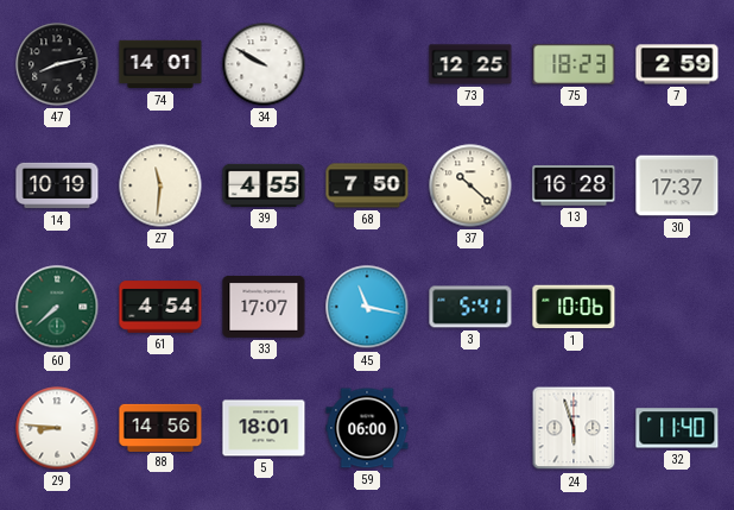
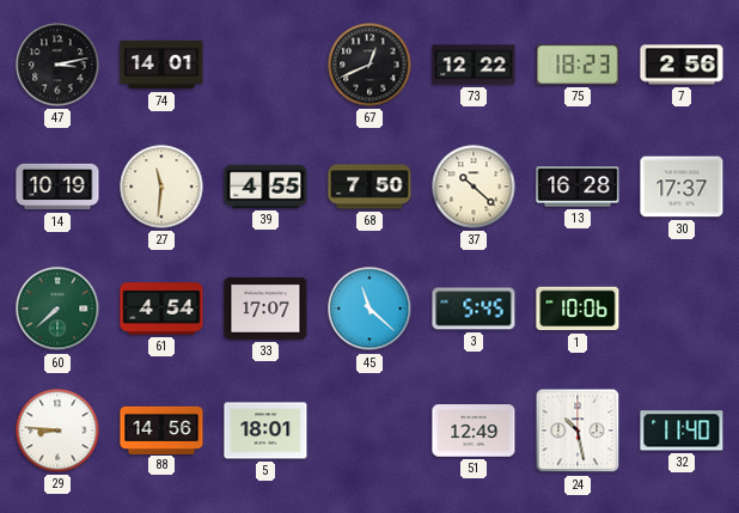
47: 8:13 -> 3:13 (57, 65)
34: 9:50 -> none (264, 64)
67: none -> 12:41 (369, 65)
73: 12:25 -> 12:22 (474, 65)
7: 2:59 -> 2:56 (682, 65)
45: 11:17 -> 11:22 (369, 309)
3: 5:41 -> 5:45 (474, 309)
59: 06:00 -> none (367, 428)
51: none -> 12:49 (474, 430)
24: 5:57 -> 10:28 (578, 430)
